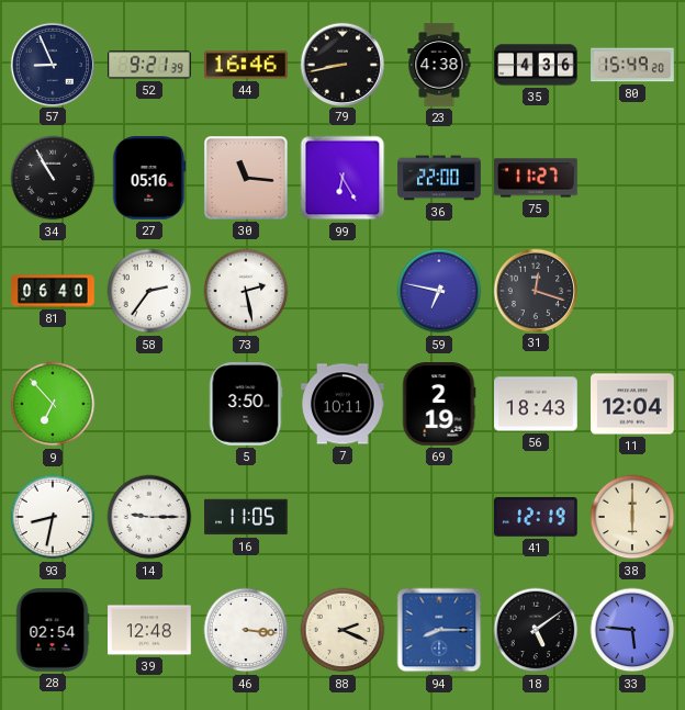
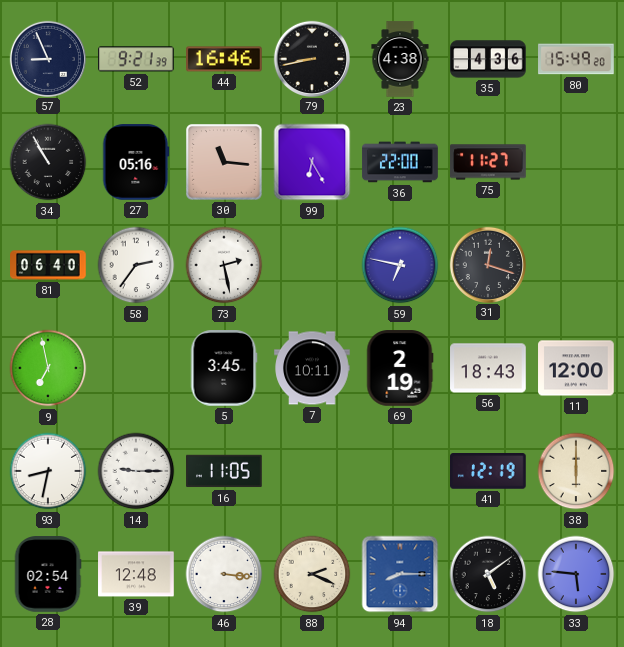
9: 6:53 -> 6:58 (48, 368)
5: 3:50 -> 3:45 (224, 368)
11: 12:04 -> 12:00 (576, 368)
